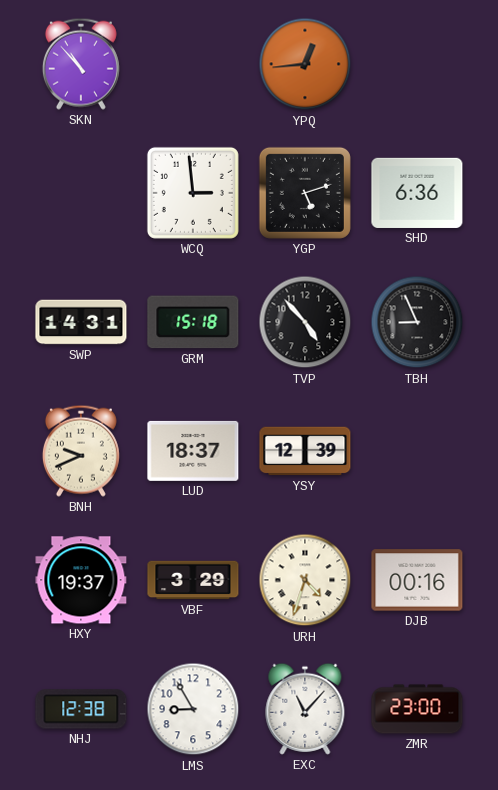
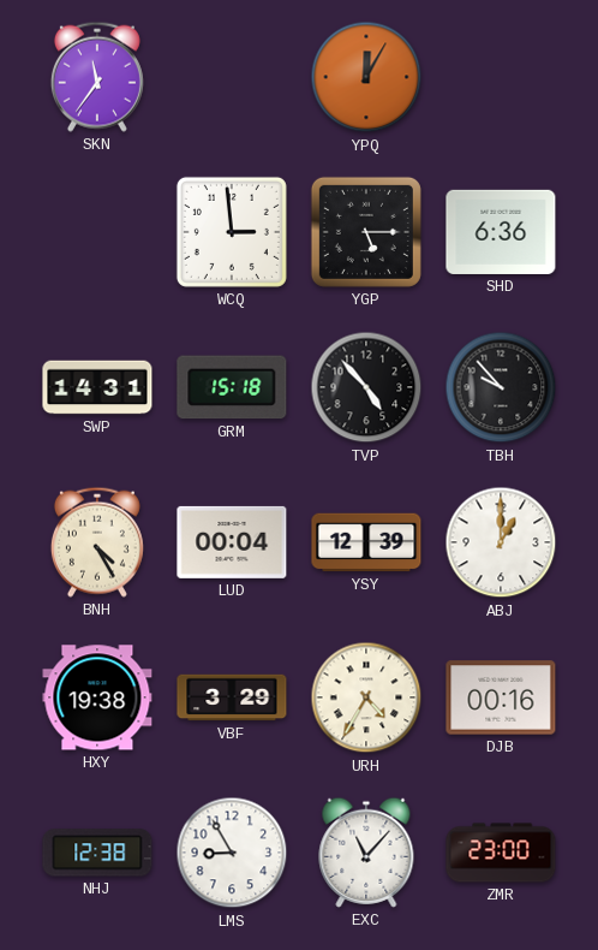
SKN: 10:53 -> 11:36 (97, 77)
YPQ: 12:44 -> 12:05 (366, 77)
YGP: 5:12 -> 5:15 (366, 232)
TBH: 8:56 -> 9:53 (501, 387)
BNH: 9:41 -> 4:25 (97, 542)
LUD: 18:37 -> 00:04 (232, 542)
ABJ: none -> 1:00 (501, 542)
HXY: 19:37 -> 19:38 (97, 697)
URH: 4:33 -> 4:35 (366, 697)
